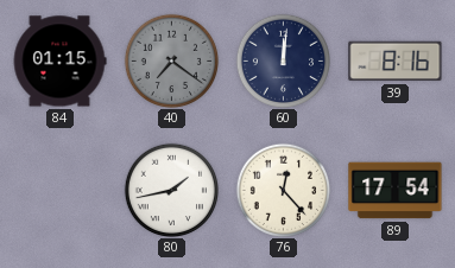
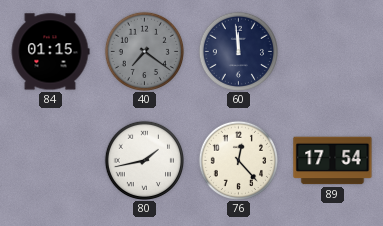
60: 12:01 -> 11:59 (238, 51)
39: 8:16 -> none (396, 62)
